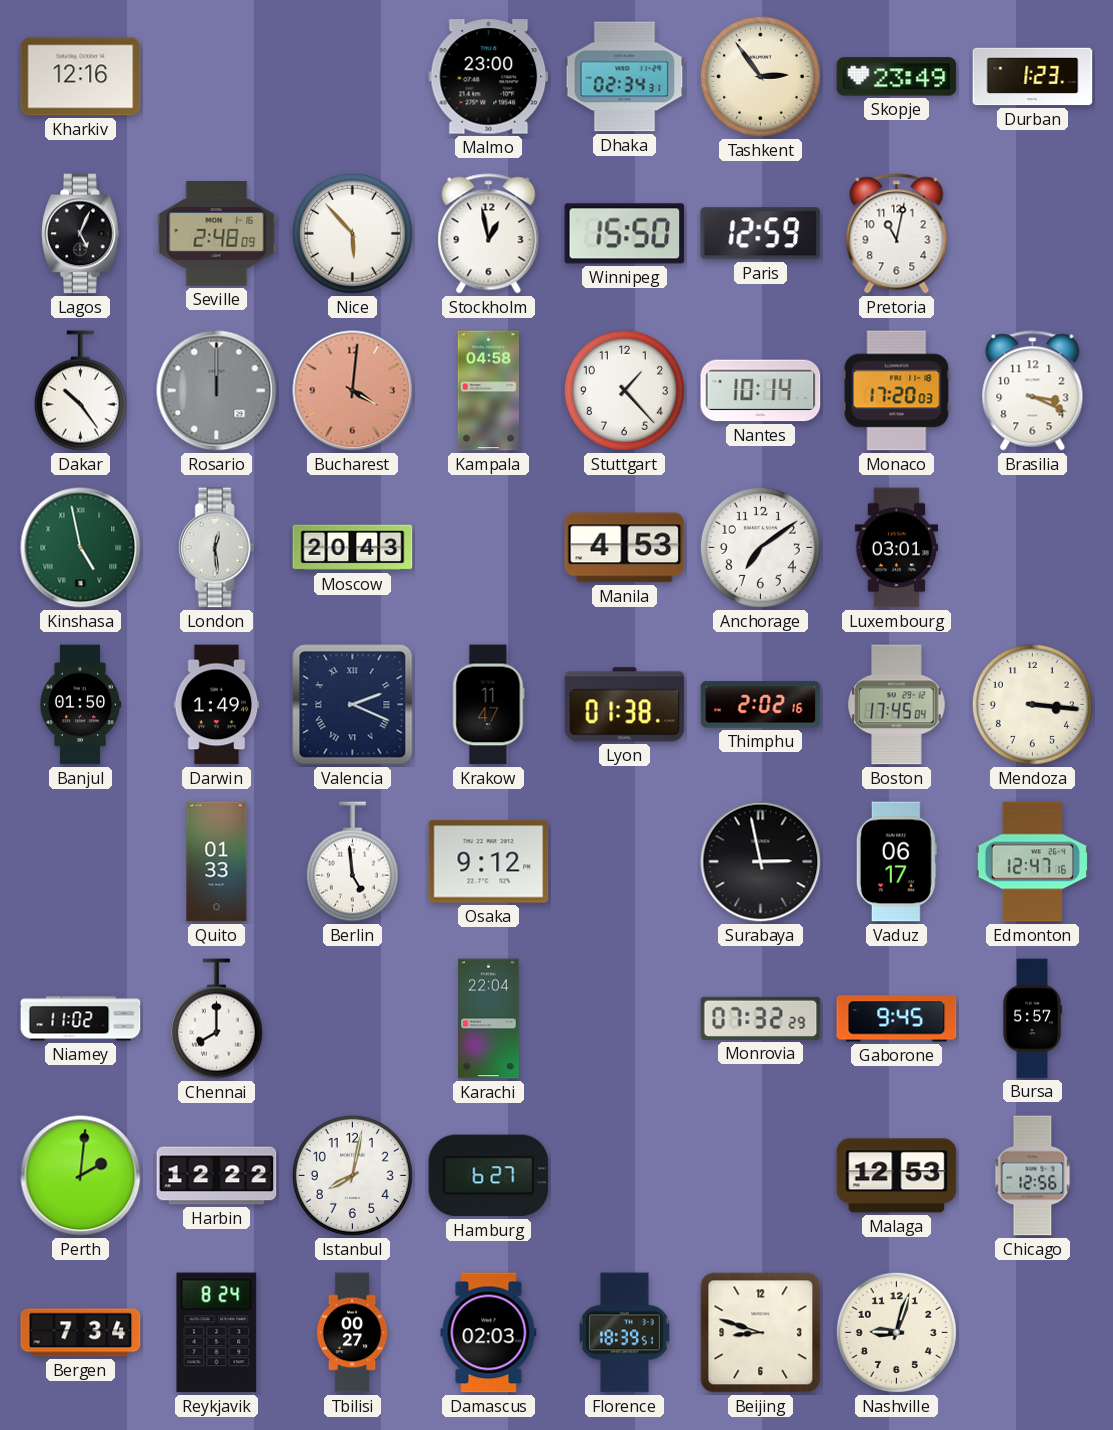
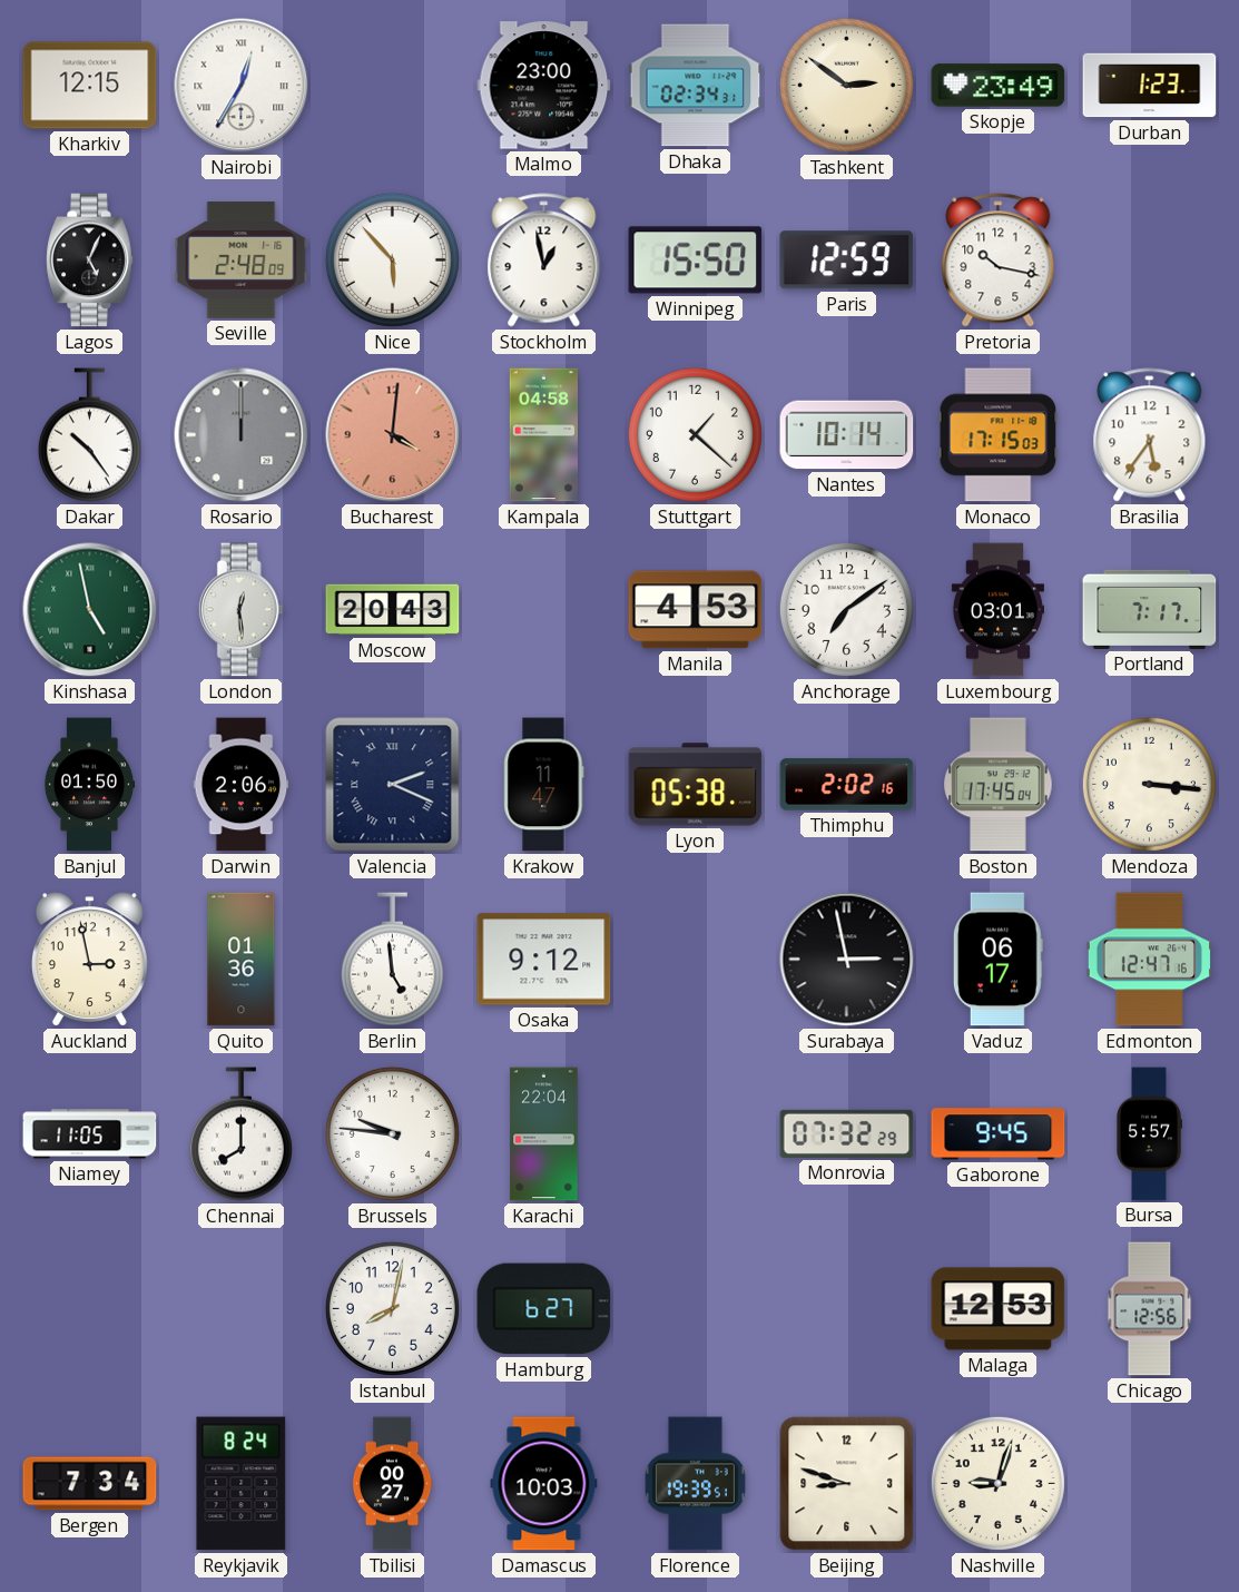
Kharkiv: 12:16 -> 12:15 (90, 86)
Nairobi: none -> 12:35 (242, 86)
Tashkent: 2:54 -> 2:51 (846, 85)
Pretoria: 11:02 -> 10:17 (999, 261)
Stuttgart: 1:23 -> 1:22 (695, 434)
Monaco: 17:20 -> 17:15 (999, 435)
Brasilia: 3:19 -> 5:36 (1150, 435)
Portland: none -> 7:17 (1150, 609)
Darwin: 1:49 -> 2:06 (242, 785)
Lyon: 01:38 -> 05:38 (696, 785)
Auckland: none -> 2:58 (90, 960)
Quito: 01:33 -> 01:36 (242, 960)
Niamey: 11:02 -> 11:05 (90, 1134)
Brussels: none -> 9:46 (392, 1133)
Perth: 2:01 -> none (81, 1176)
Harbin: 12:22 -> none (217, 1176)
Damascus: 02:03 -> 10:03 (544, 1484)
Florence: 18:39 -> 19:39 (695, 1484)
